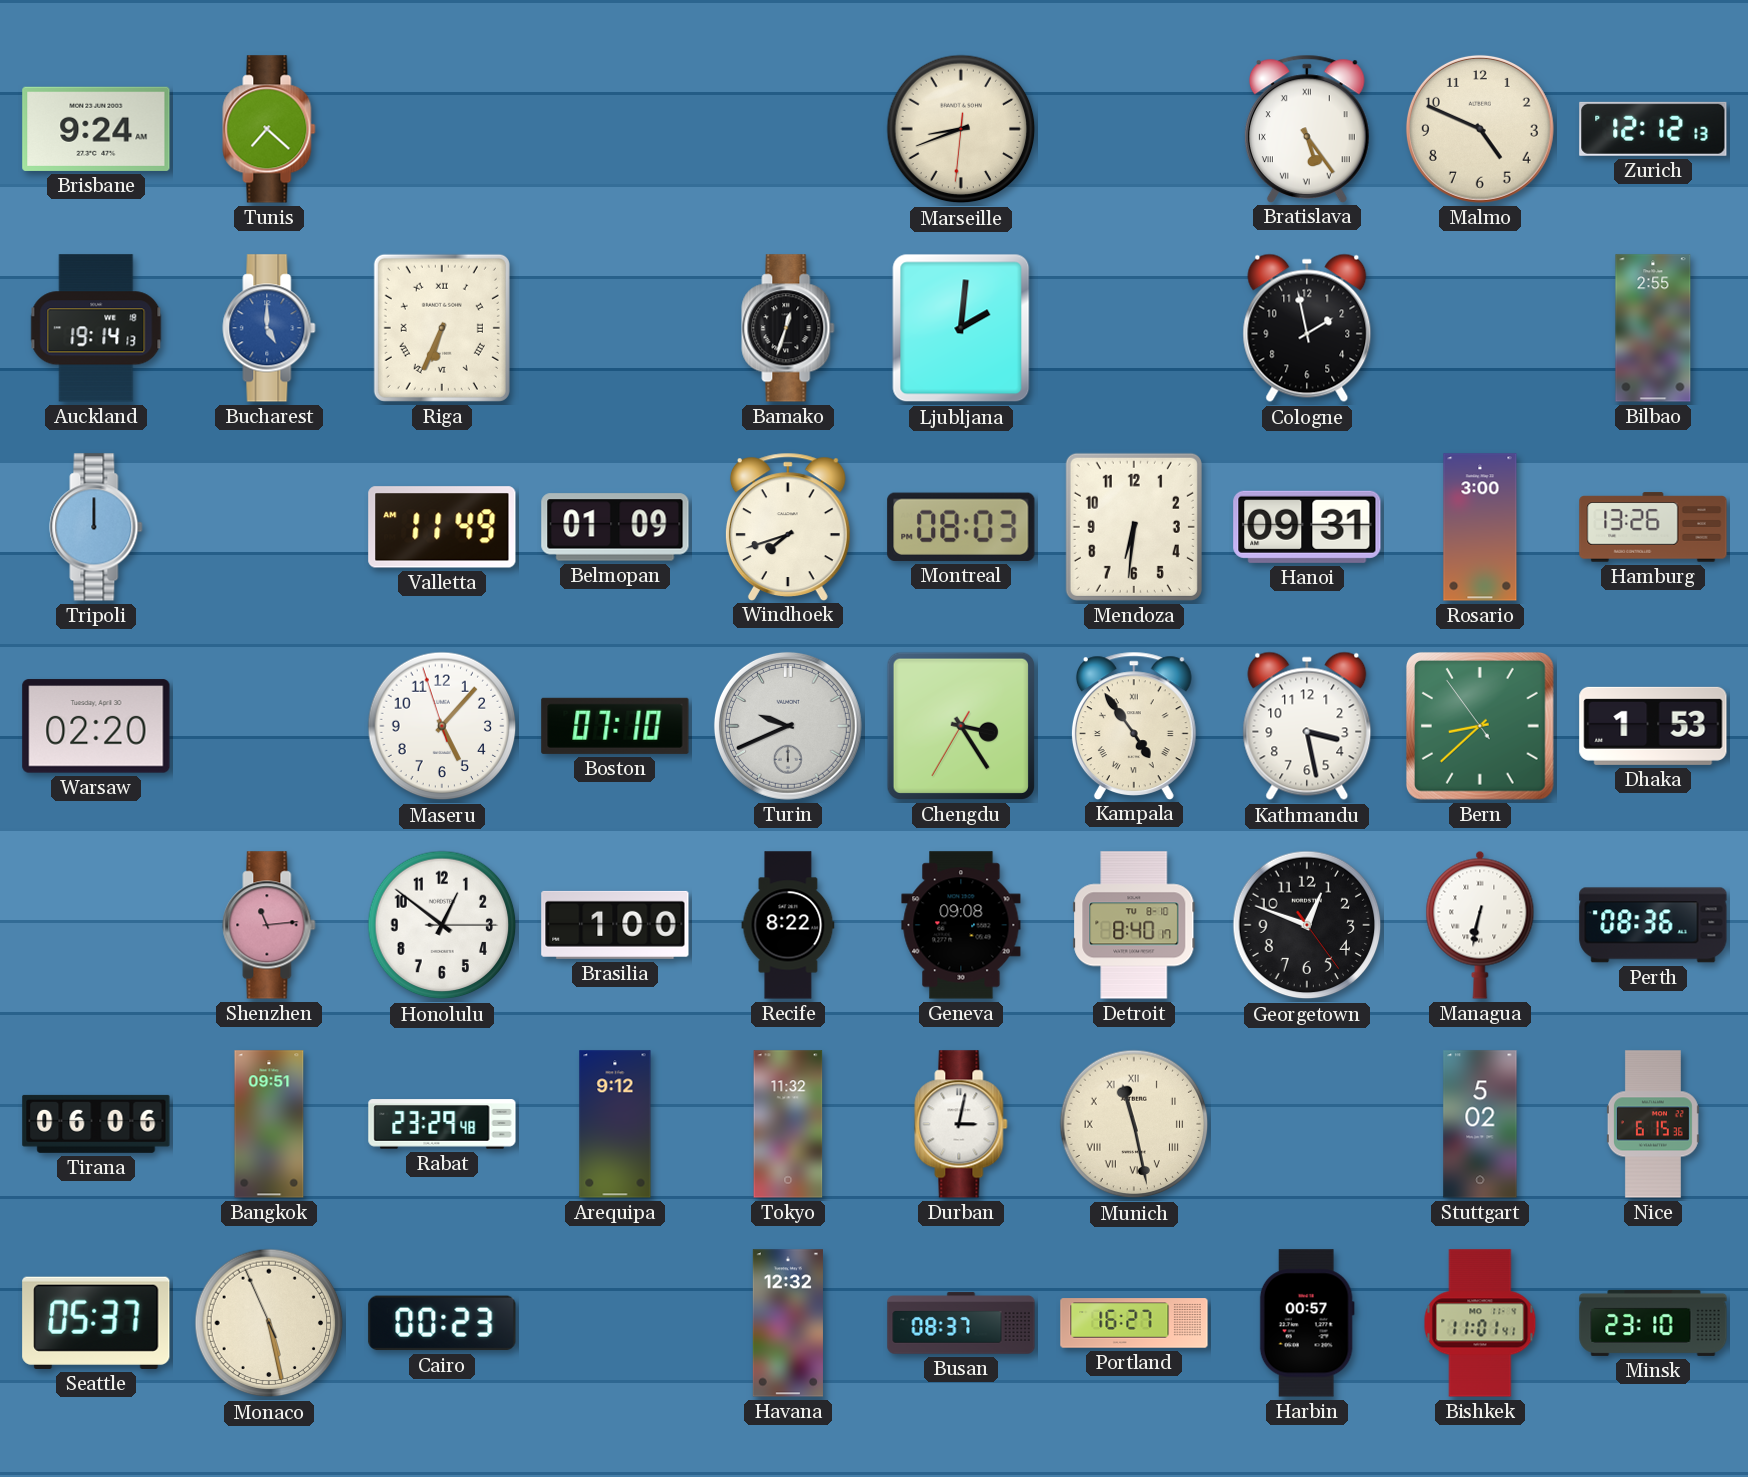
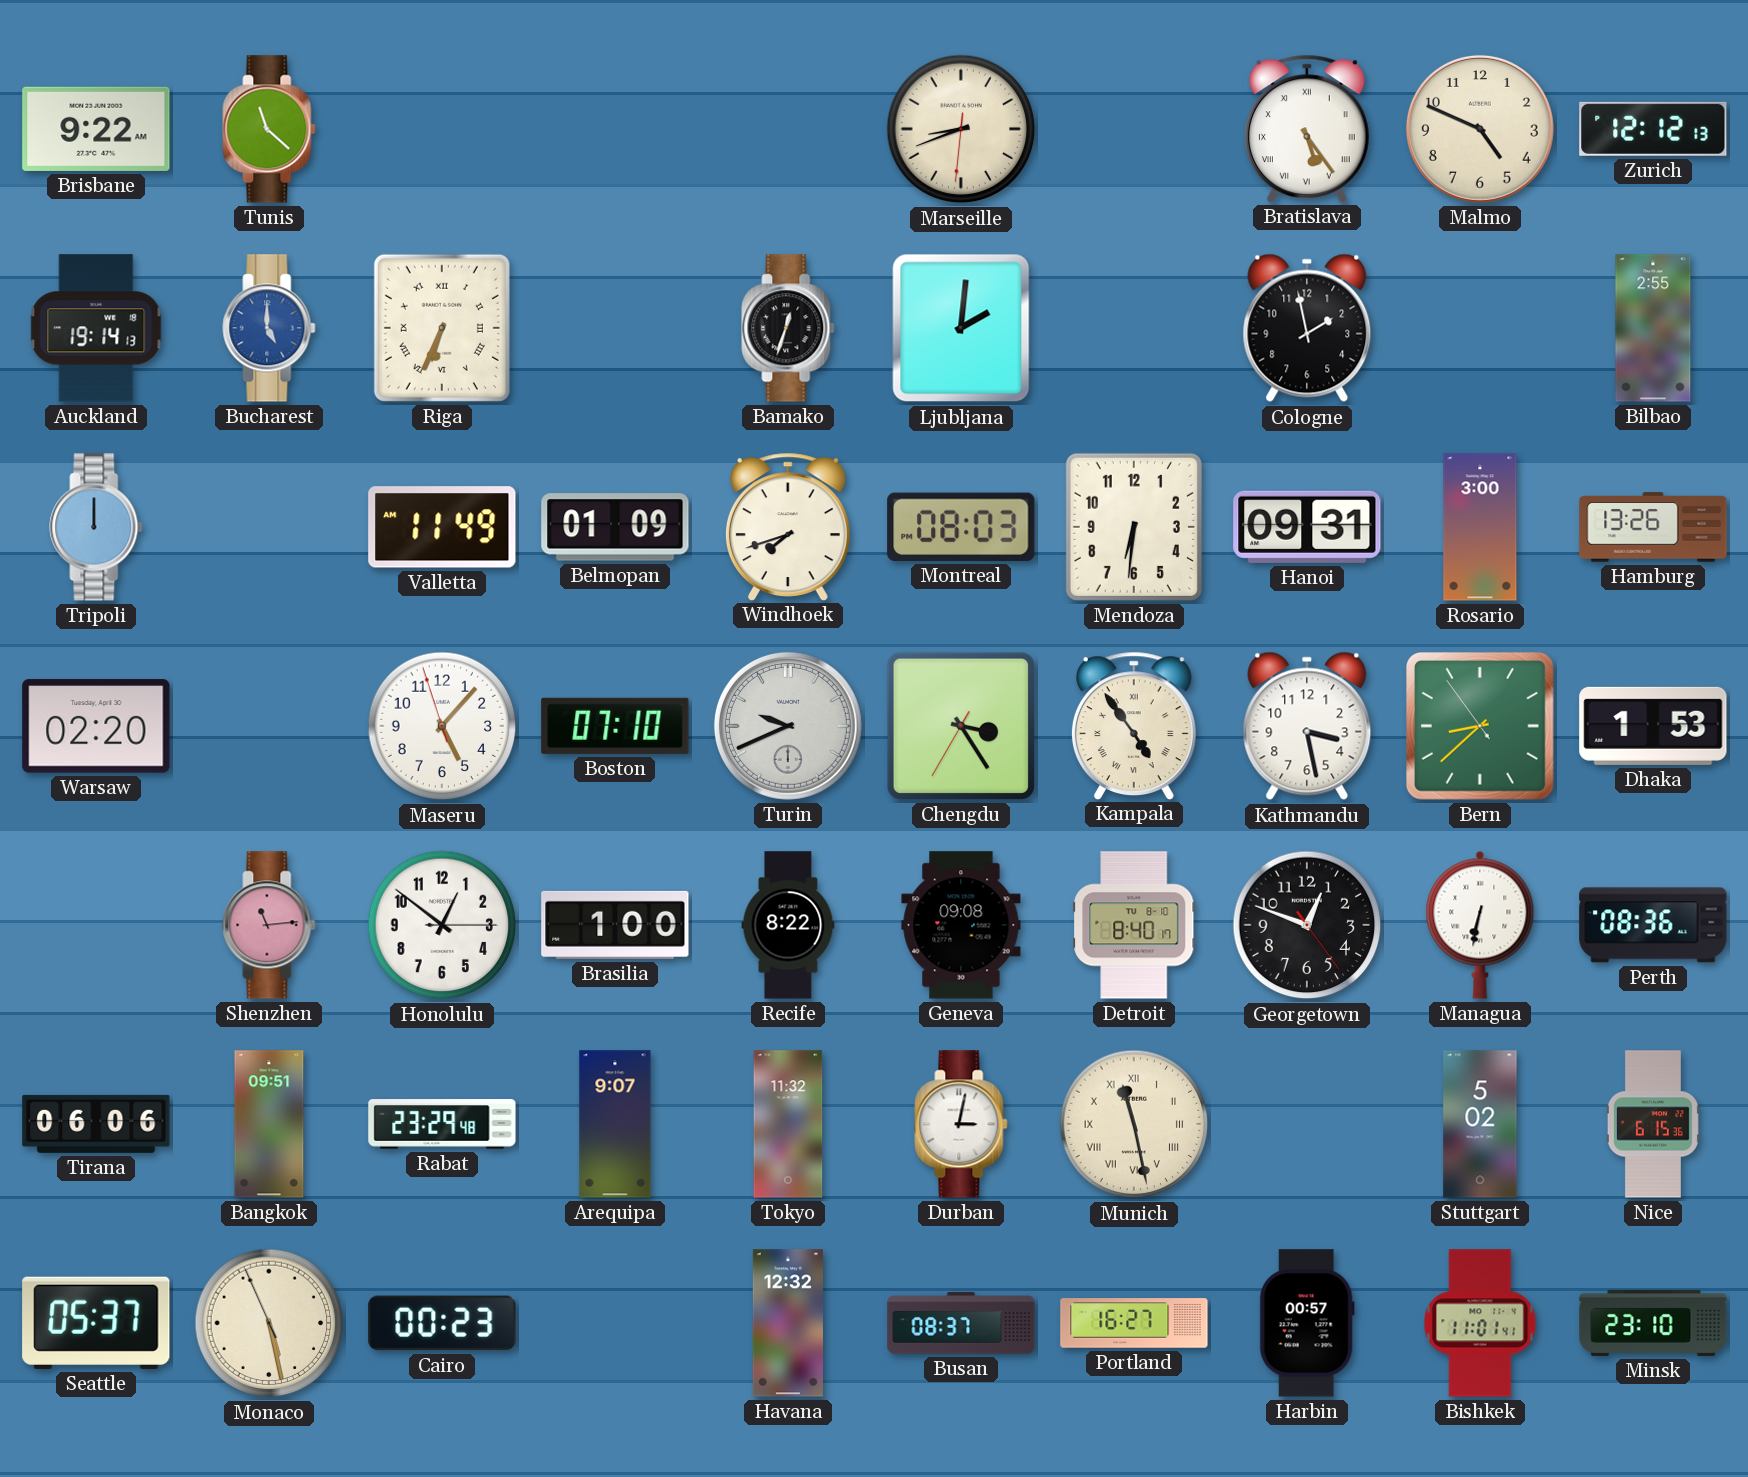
Brisbane: 9:24 -> 9:22 (96, 129)
Tunis: 7:22 -> 11:22 (269, 129)
Arequipa: 9:12 -> 9:07 (615, 1124)
